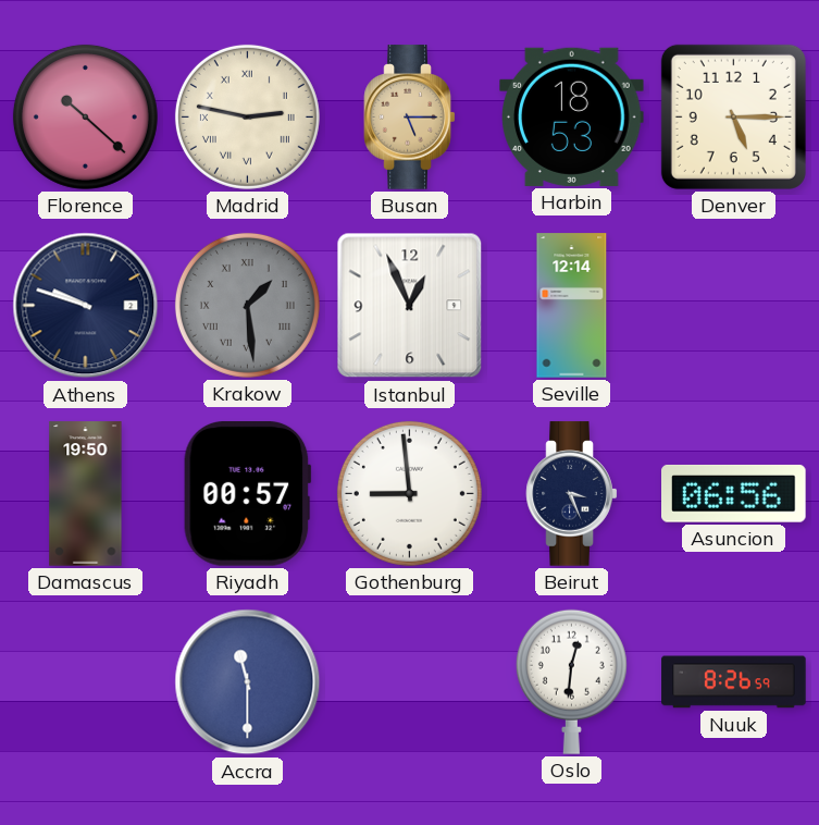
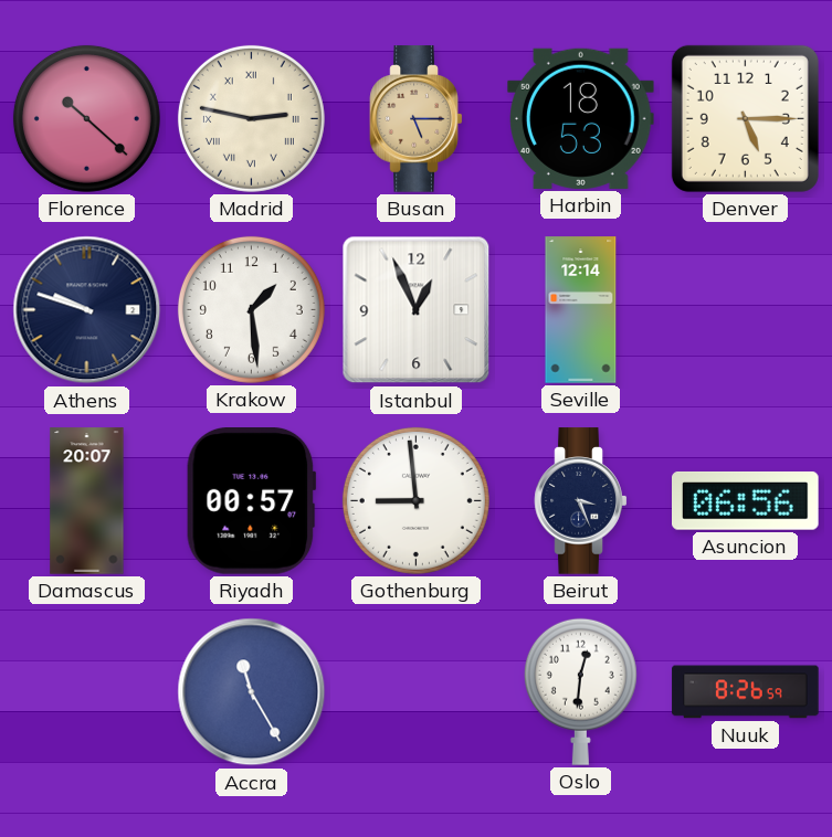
Krakow dial: grey -> white (251, 309)
Krakow numerals: Roman -> Arabic (251, 309)
Damascus: 19:50 -> 20:07 (87, 501)
Accra: 11:30 -> 11:25 (252, 692)
